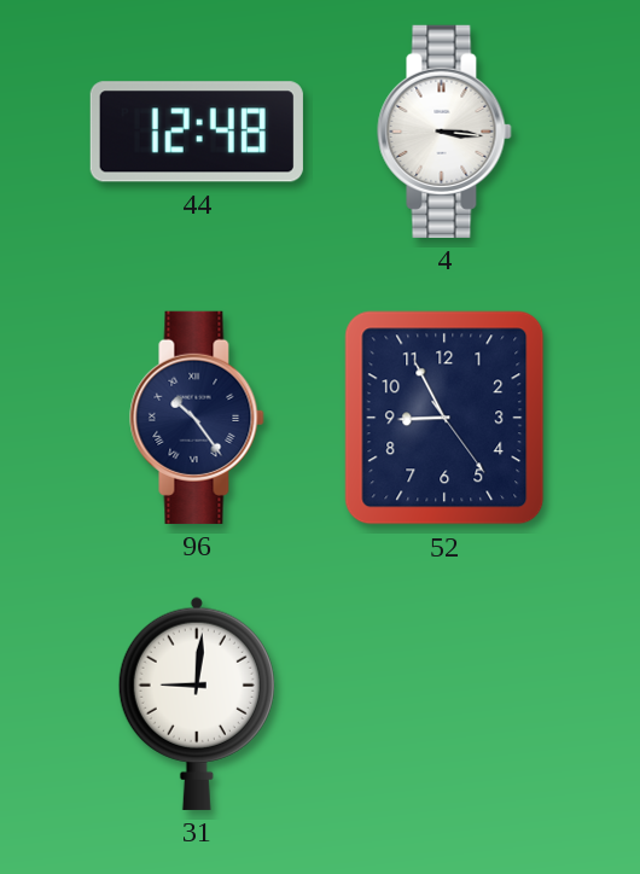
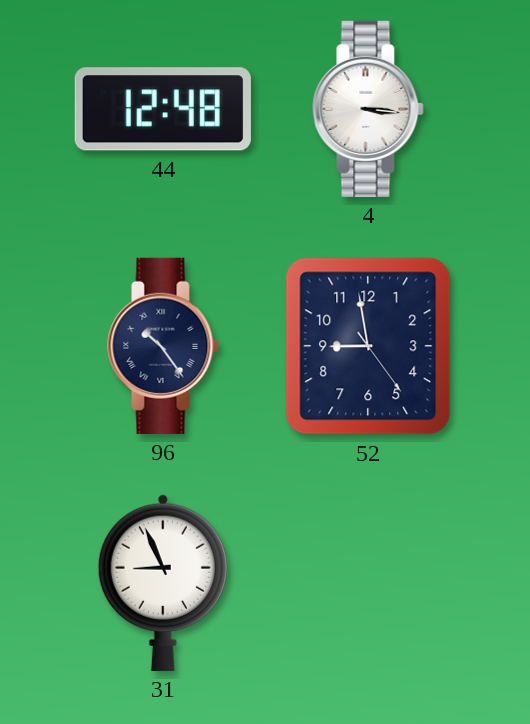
52: 8:55 -> 8:58 (368, 346)
31: 9:01 -> 8:56 (163, 583)
